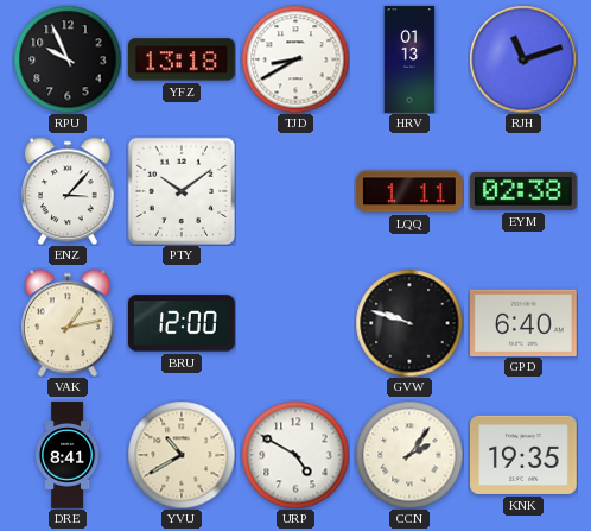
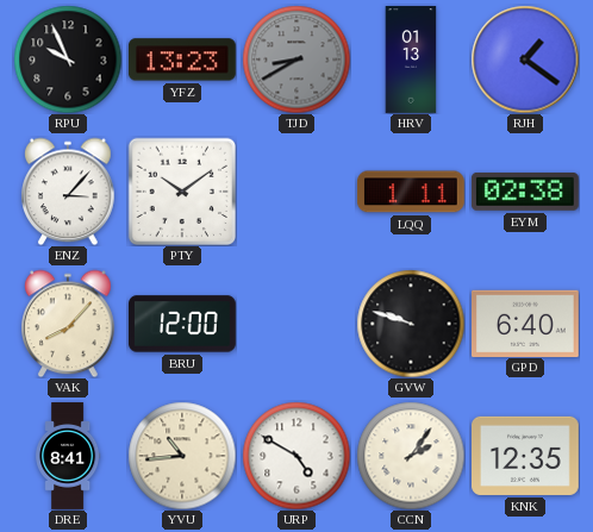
YFZ: 13:18 -> 13:23 (182, 60)
TJD dial: white -> grey (296, 60)
RJH: 11:12 -> 1:21 (525, 60)
VAK: 1:13 -> 8:07 (69, 324)
YVU: 10:40 -> 10:44 (182, 456)
KNK: 19:35 -> 12:35 (526, 456)
